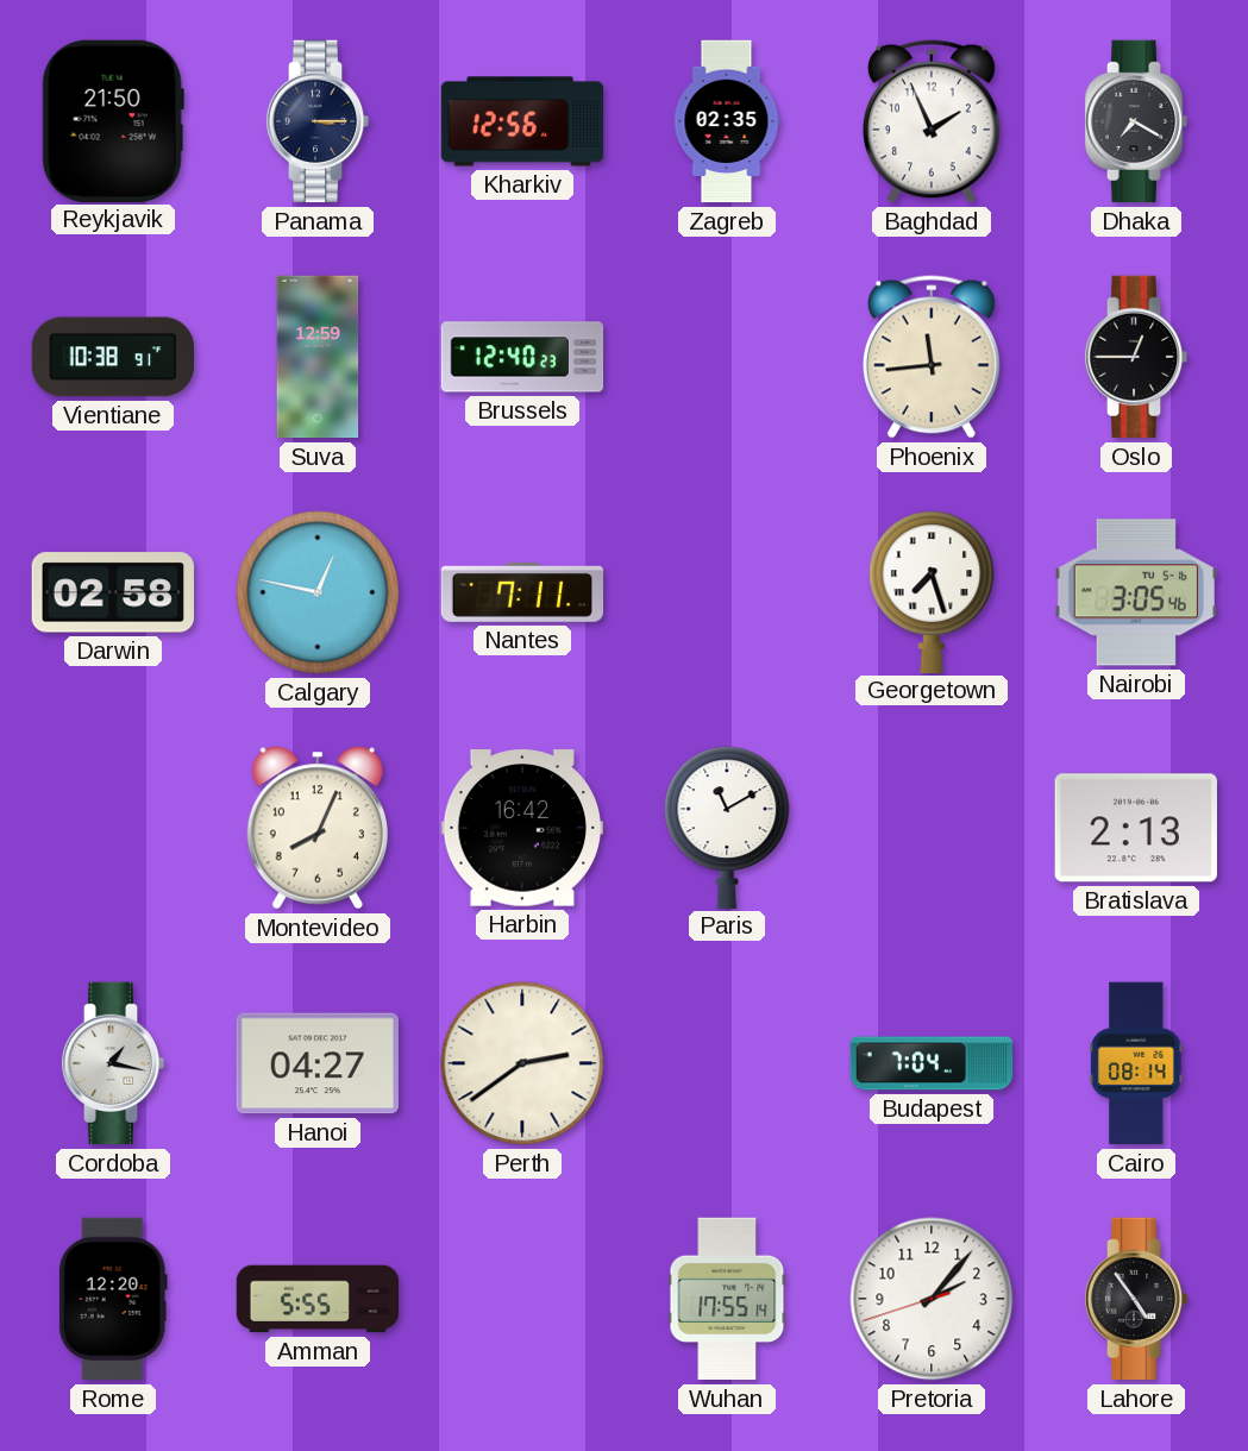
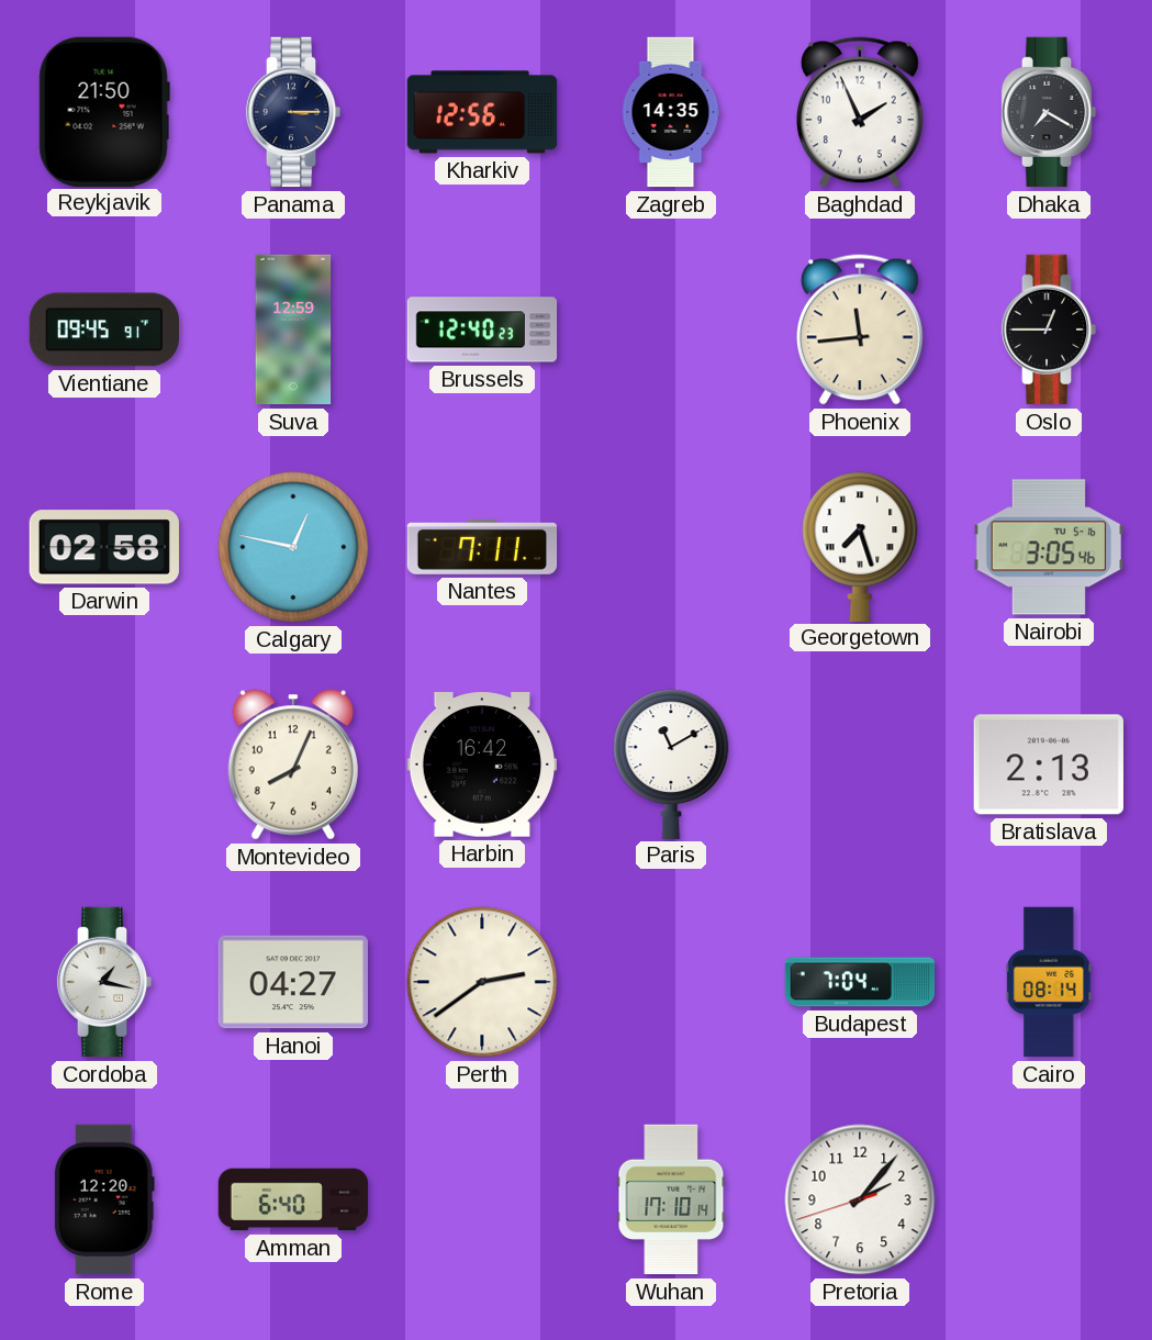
Zagreb: 02:35 -> 14:35 (671, 112)
Vientiane: 10:38 -> 09:45 (103, 330)
Amman: 5:55 -> 6:40 (293, 1199)
Wuhan: 17:55 -> 17:10 (671, 1199)
Lahore: 4:54 -> none (1136, 1299)
